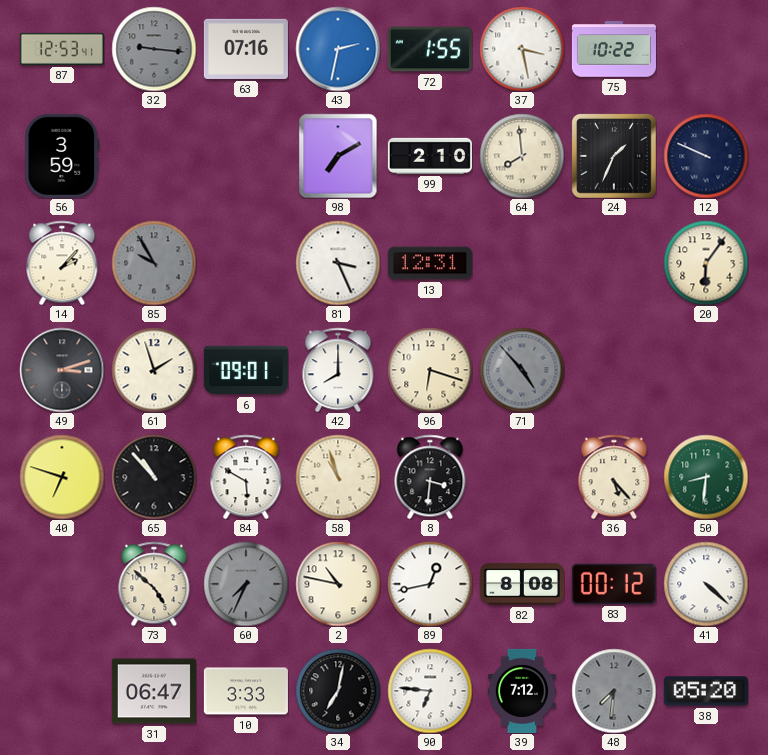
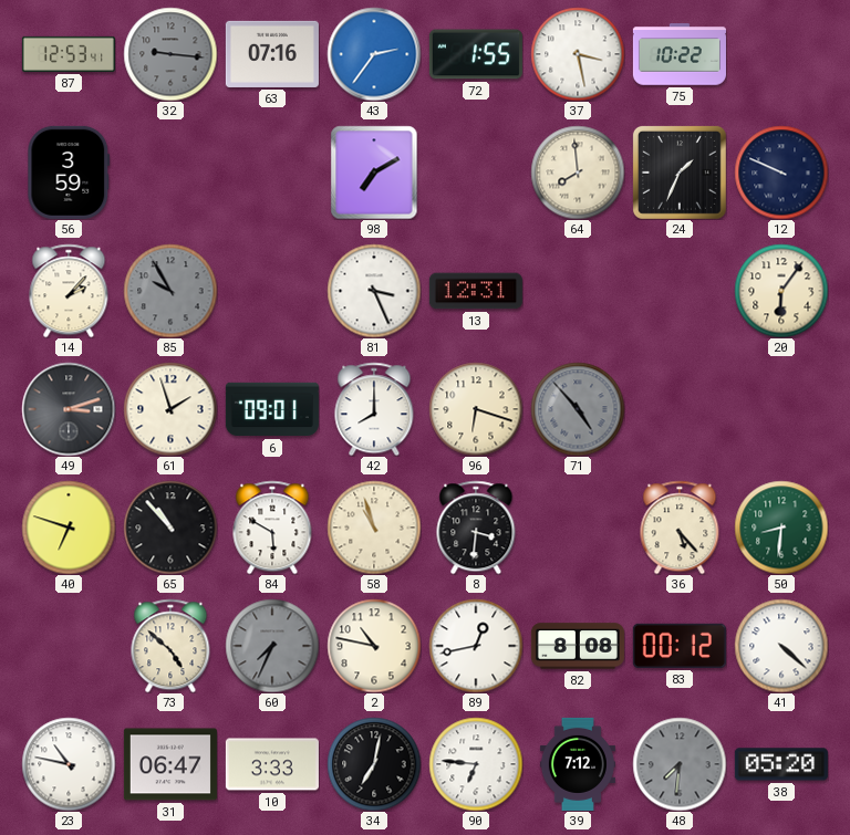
43: 2:32 -> 2:36 (374, 54)
99: 2:10 -> none (430, 156)
23: none -> 10:47 (69, 764)
